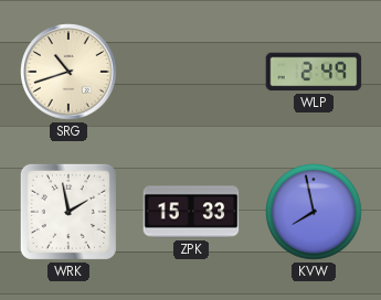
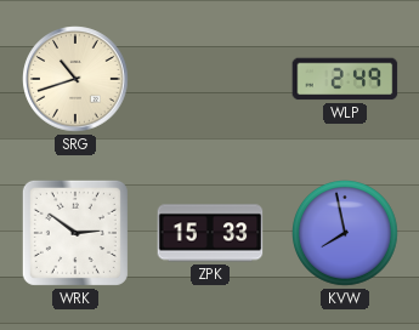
WRK: 1:58 -> 2:51 (75, 233)
